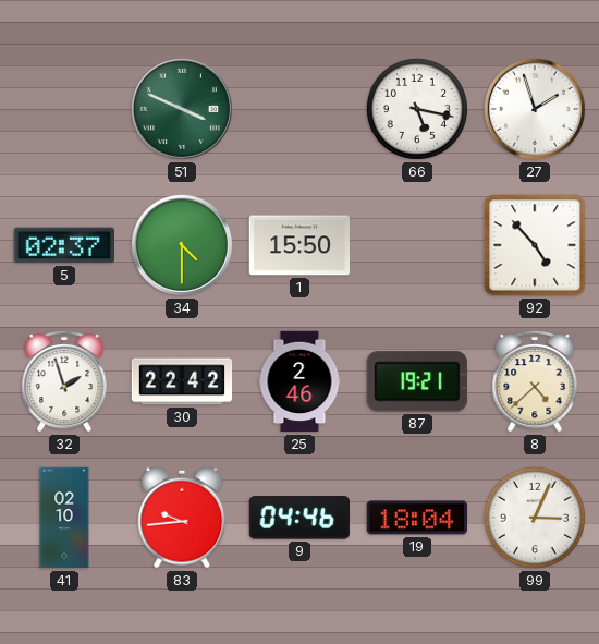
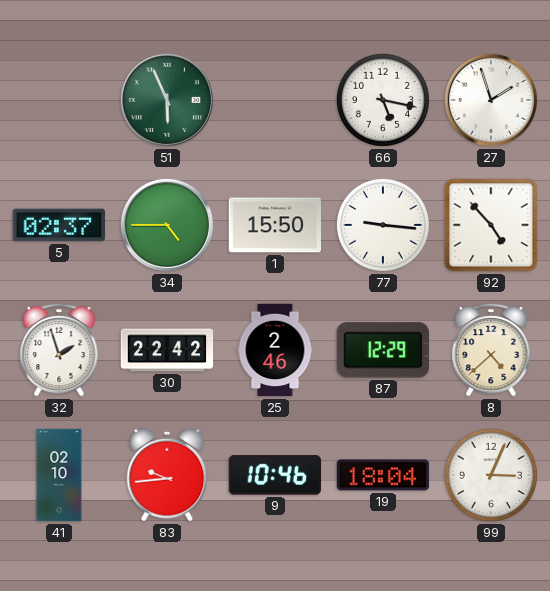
51: 3:49 -> 5:56 (167, 100)
34: 4:30 -> 4:45 (167, 225)
77: none -> 9:16 (383, 225)
87: 19:21 -> 12:29 (383, 350)
9: 04:46 -> 10:46 (274, 475)
